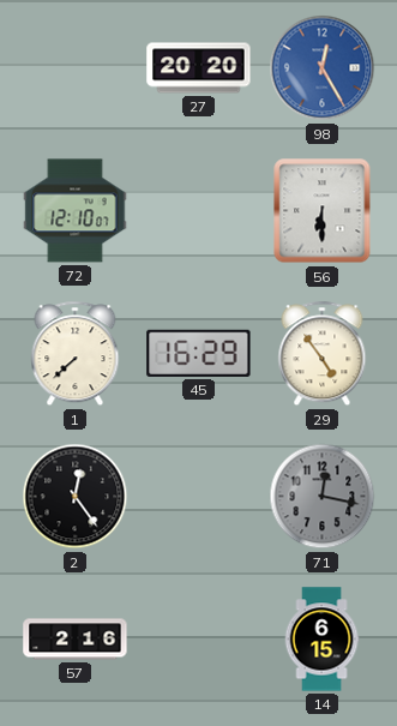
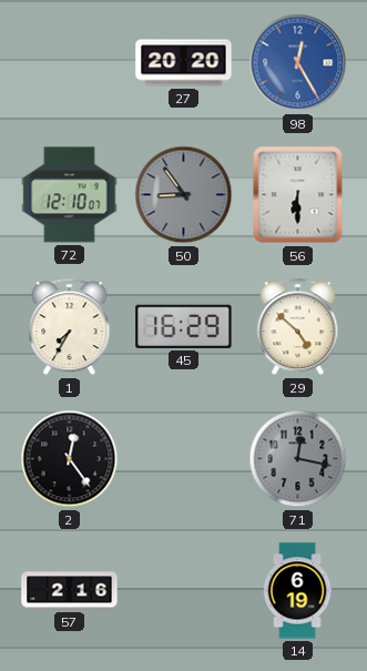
50: none -> 8:54 (184, 195)
1: 7:38 -> 7:35 (70, 327)
29: 4:54 -> 4:52 (298, 327)
14: 6:15 -> 6:19 (297, 591)
